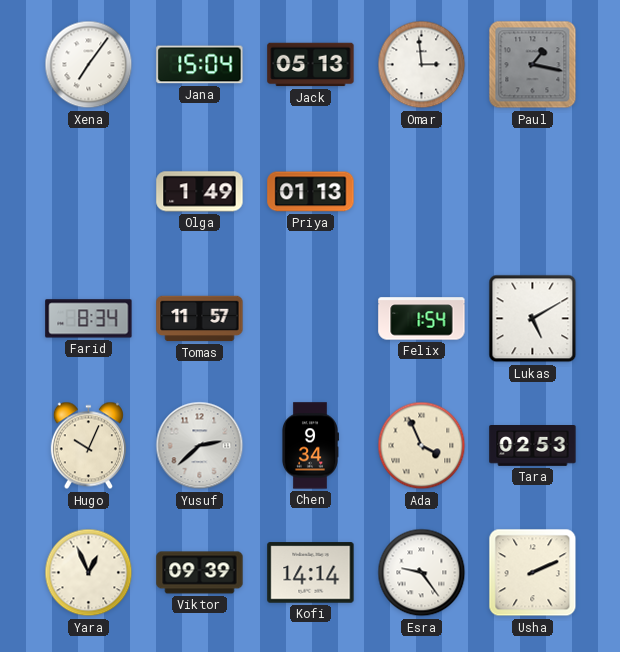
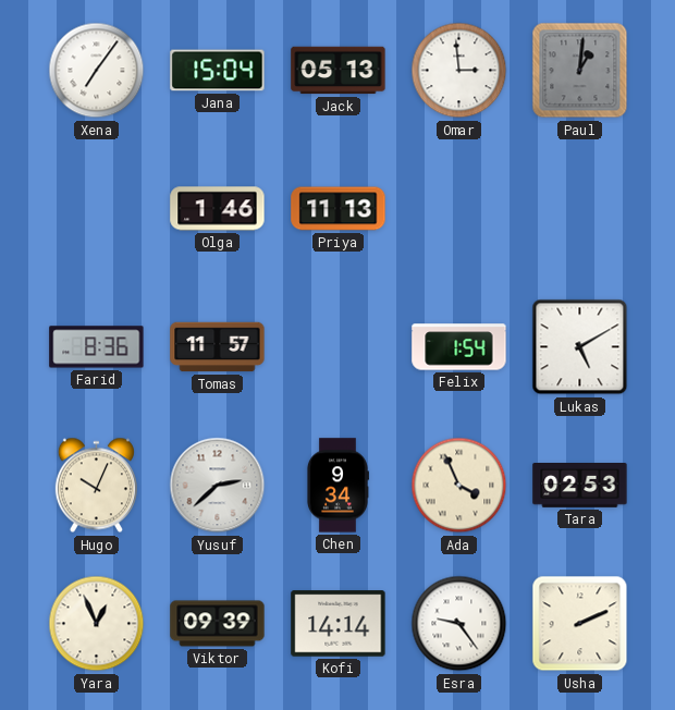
Paul: 1:17 -> 1:01 (580, 71)
Olga: 1:49 -> 1:46 (218, 209)
Priya: 01:13 -> 11:13 (339, 209)
Farid: 8:34 -> 8:36 (97, 347)
